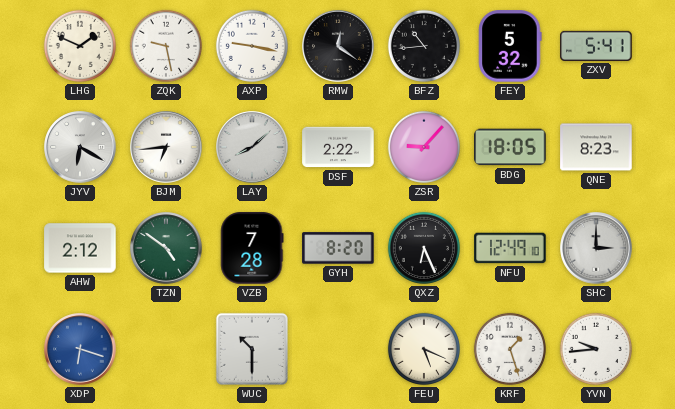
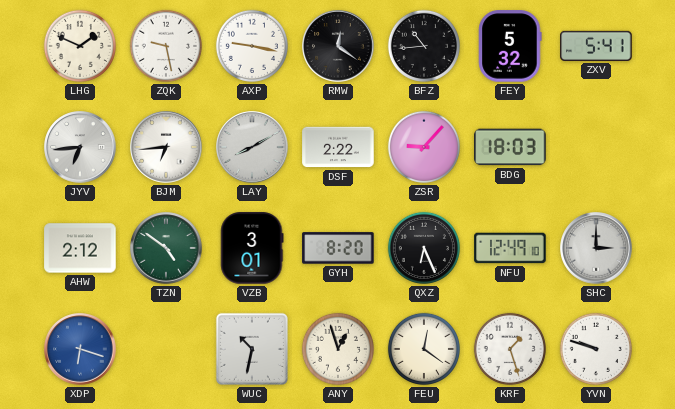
JYV: 6:20 -> 6:44 (80, 147)
LAY: 8:08 -> 8:10 (252, 147)
BDG: 18:05 -> 18:03 (510, 147)
QNE: 8:23 -> none (596, 147)
VZB: 7:28 -> 3:01 (252, 248)
WUC: 10:30 -> 10:32 (252, 349)
ANY: none -> 12:57 (338, 349)
FEU: 5:19 -> 12:21 (424, 349)
YVN: 9:44 -> 9:48 (596, 349)
